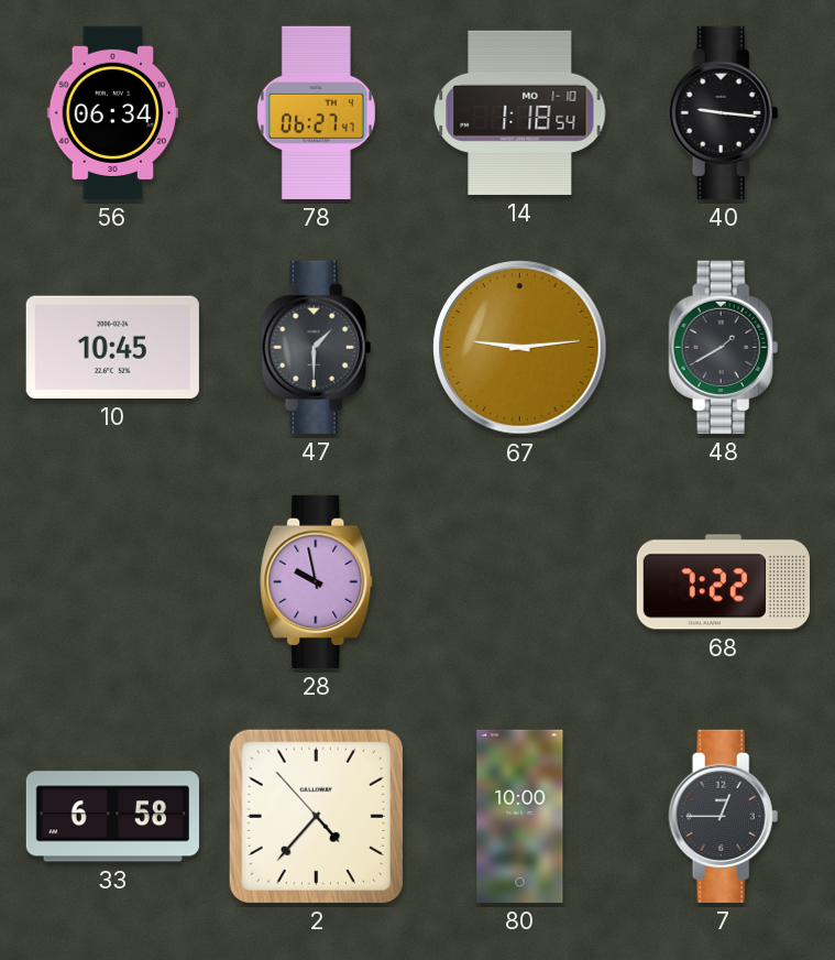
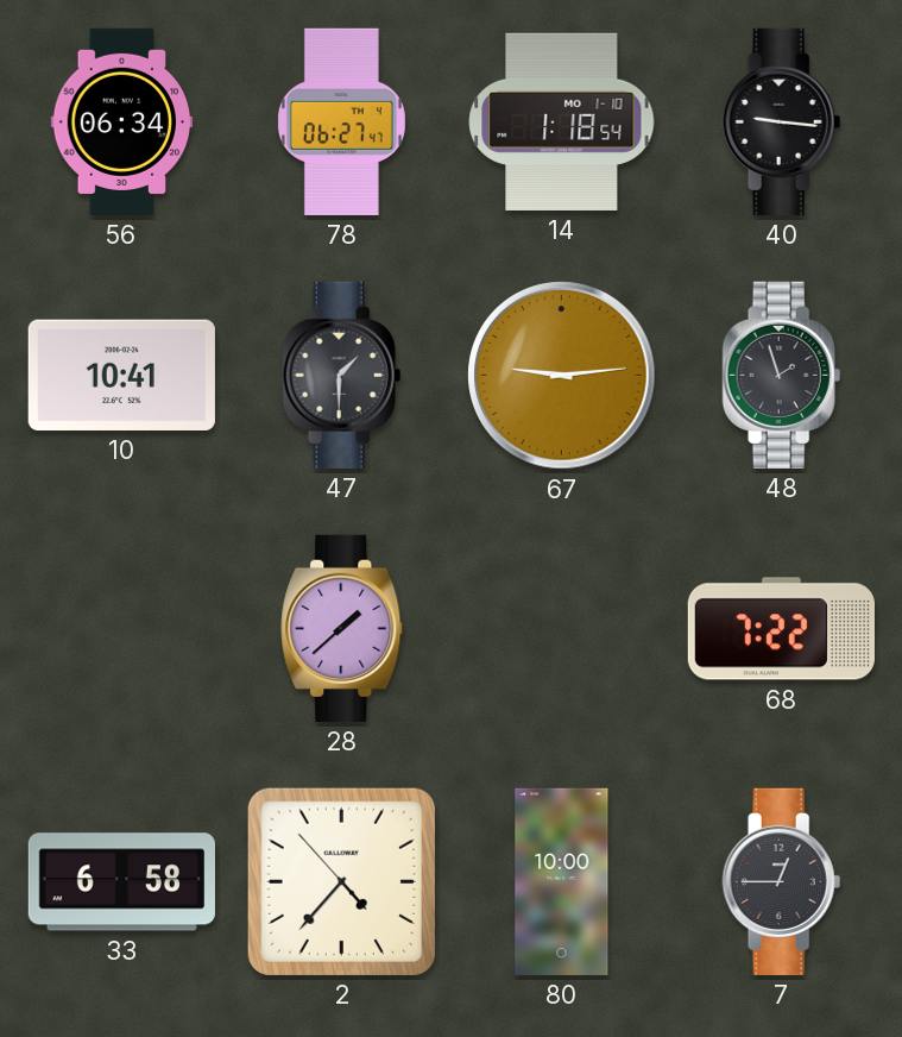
10: 10:45 -> 10:41 (121, 375)
48: 1:40 -> 1:57 (782, 375)
28: 9:58 -> 1:38 (342, 628)
